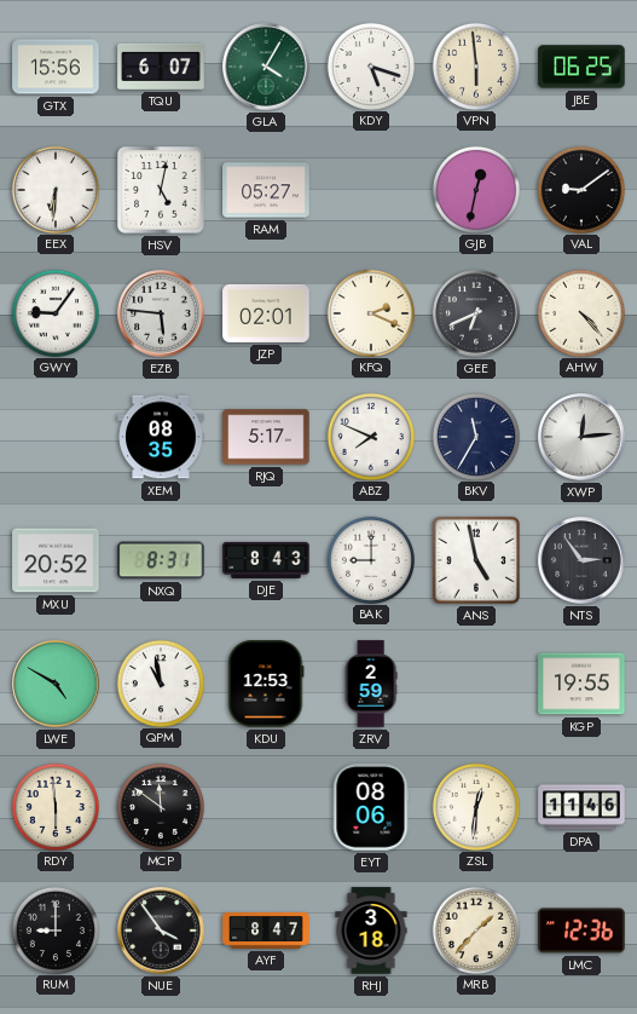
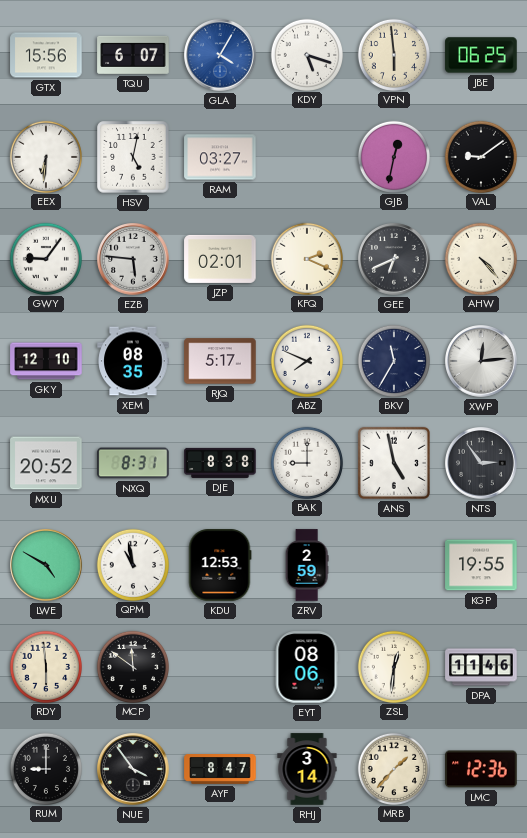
GLA dial: green -> blue (220, 55)
RAM: 05:27 -> 03:27 (220, 157)
GKY: none -> 12:10 (46, 361)
DJE: 8:43 -> 8:38 (220, 463)
RHJ: 3:18 -> 3:14 (307, 769)
